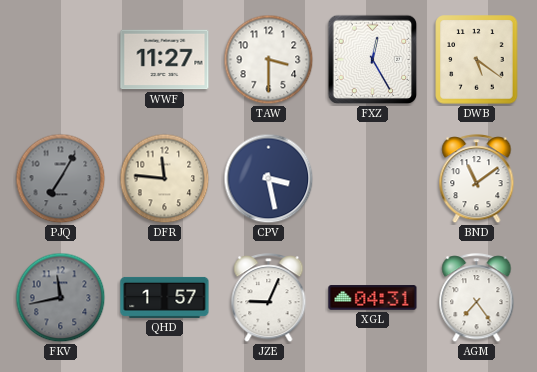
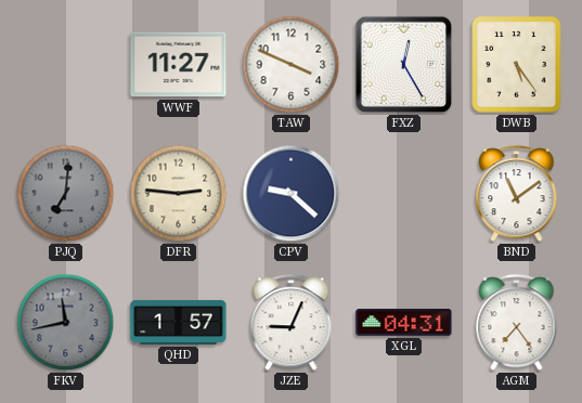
TAW: 3:30 -> 3:49 (292, 65)
DWB: 5:21 -> 5:24 (517, 65)
PJQ: 7:05 -> 7:01 (66, 194)
DFR: 11:46 -> 2:46 (179, 194)
CPV: 3:28 -> 9:22 (292, 194)
